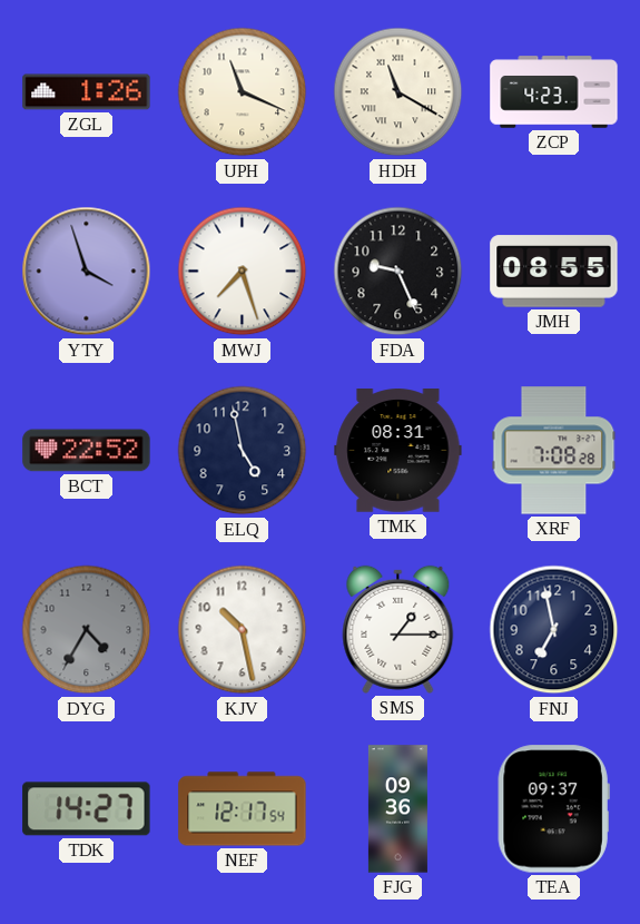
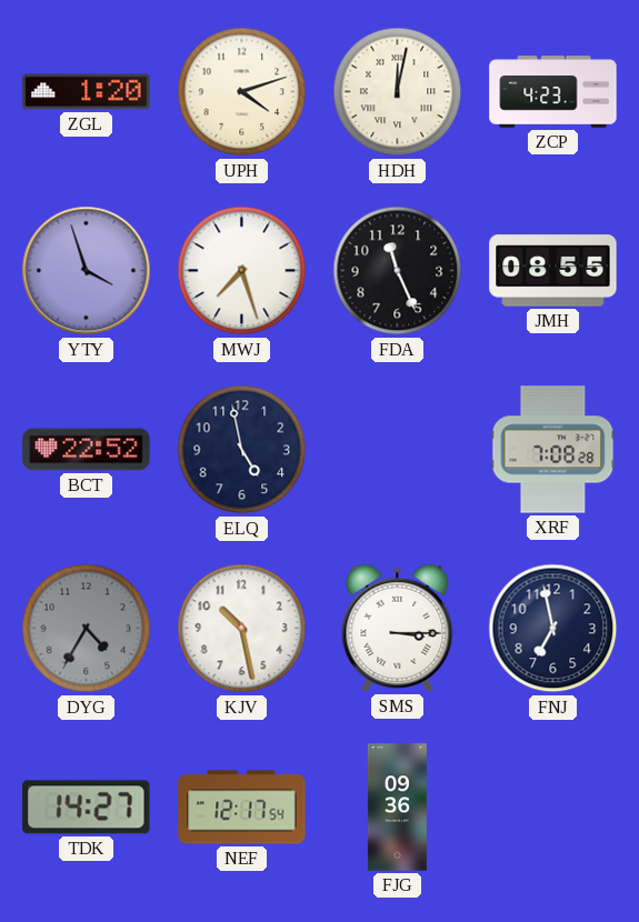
ZGL: 1:26 -> 1:20 (87, 92)
UPH: 11:19 -> 4:12 (242, 92)
HDH: 11:20 -> 12:02 (398, 92)
FDA: 9:26 -> 11:26 (398, 271)
TMK: 08:31 -> none (398, 451)
SMS: 1:15 -> 3:15 (398, 628)
TEA: 09:37 -> none (553, 809)
